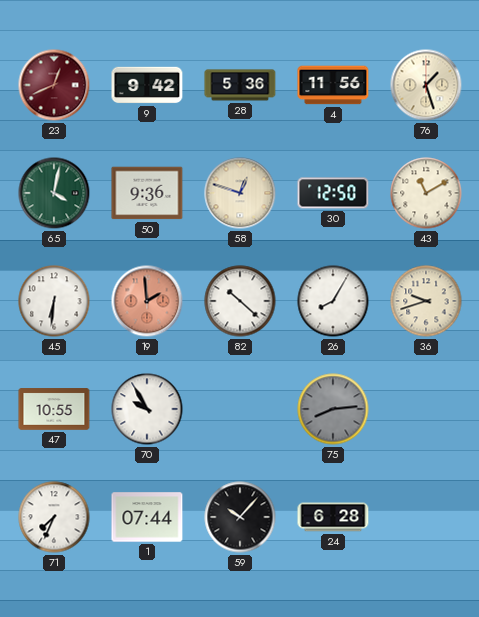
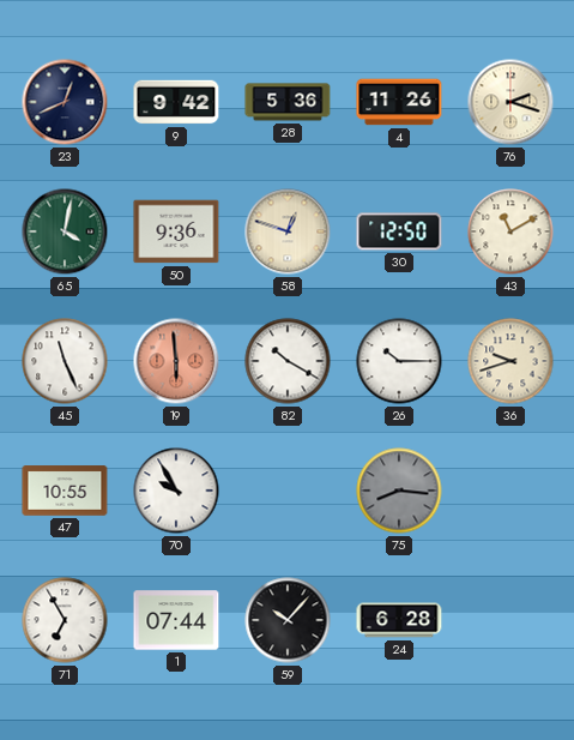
23 dial: burgundy -> navy (65, 102)
4: 11:56 -> 11:26 (399, 102)
76: 1:27 -> 2:18 (510, 102)
45: 6:31 -> 11:26 (65, 361)
19: 1:59 -> 5:59 (176, 361)
82: 10:22 -> 10:20 (288, 361)
26: 8:05 -> 10:15 (399, 361)
75: 8:14 -> 8:16 (399, 491)
71: 7:34 -> 6:55 (65, 620)
